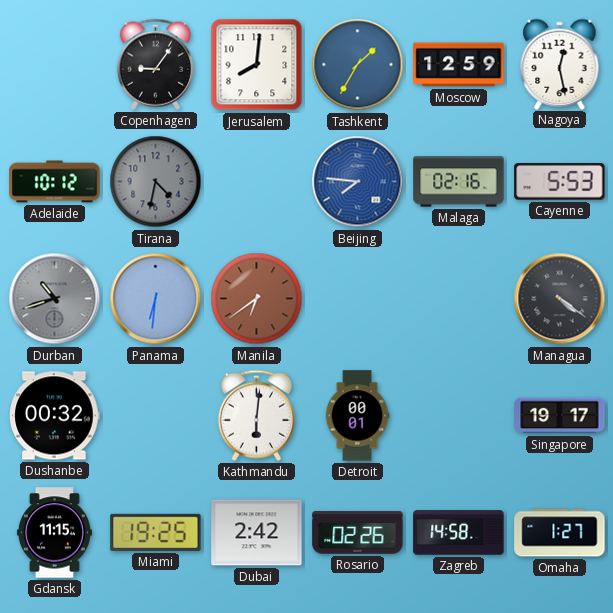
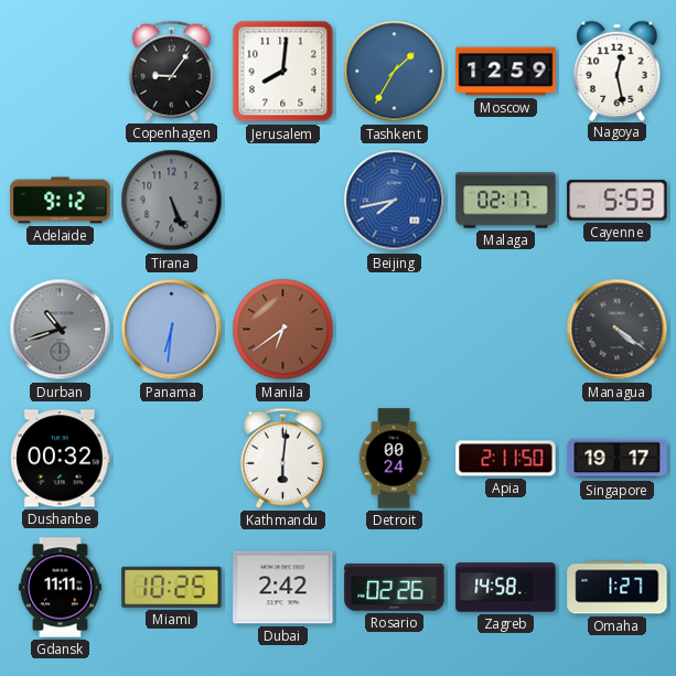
Adelaide: 10:12 -> 9:12 (61, 201)
Tirana: 4:32 -> 5:26 (172, 201)
Beijing: 7:46 -> 7:43 (395, 201)
Malaga: 02:16 -> 02:17 (506, 201)
Detroit: 00:01 -> 00:24 (394, 459)
Apia: none -> 2:11 (506, 459)
Gdansk: 11:15 -> 11:11 (60, 588)
Miami: 19:25 -> 10:25 (172, 587)
